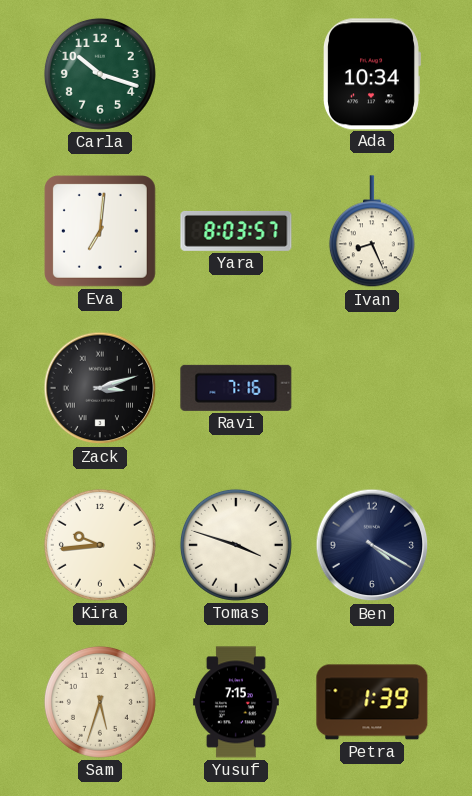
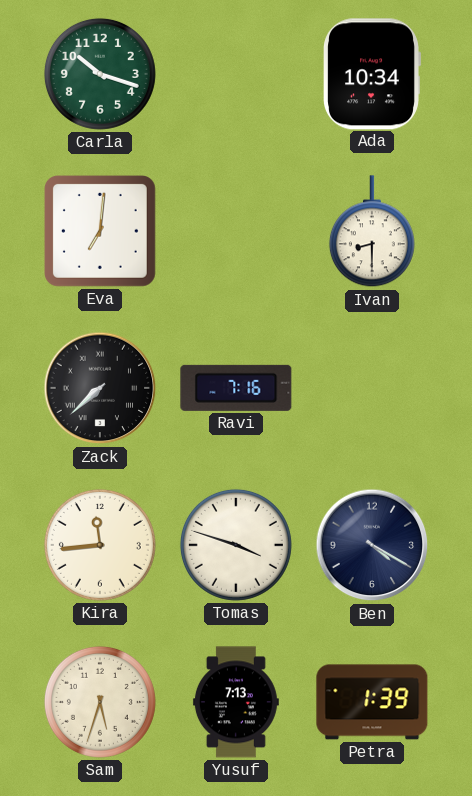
Yara: 8:03 -> none (236, 231)
Ivan: 8:26 -> 8:30 (372, 232)
Zack: 3:12 -> 7:38 (100, 388)
Kira: 9:44 -> 11:44 (100, 545)
Yusuf: 7:15 -> 7:13 (236, 702)
